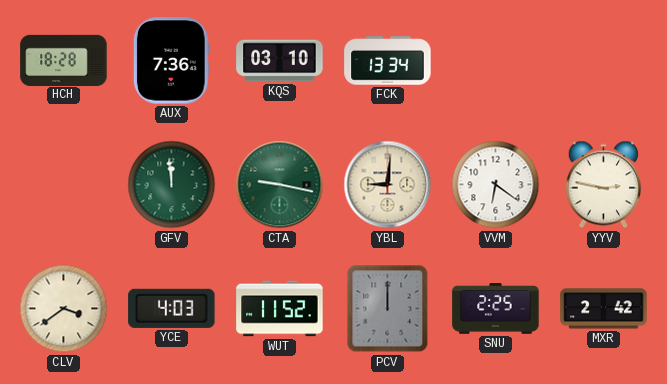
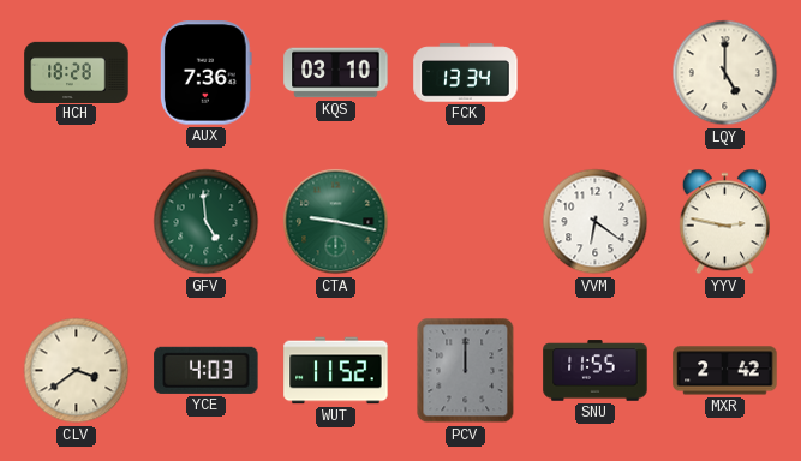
LQY: none -> 5:00 (725, 73)
GFV: 11:59 -> 4:59 (207, 222)
YBL: 9:01 -> none (388, 185)
SNU: 2:25 -> 11:55 (596, 371)
